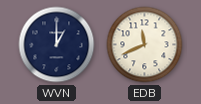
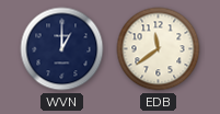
EDB: 11:41 -> 11:39 (159, 49)
